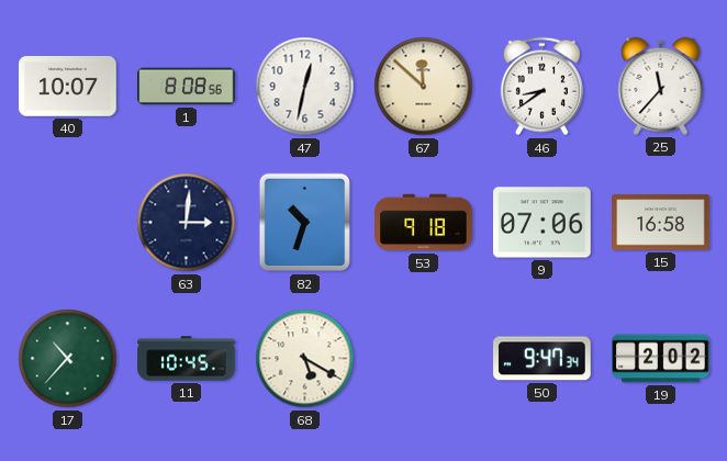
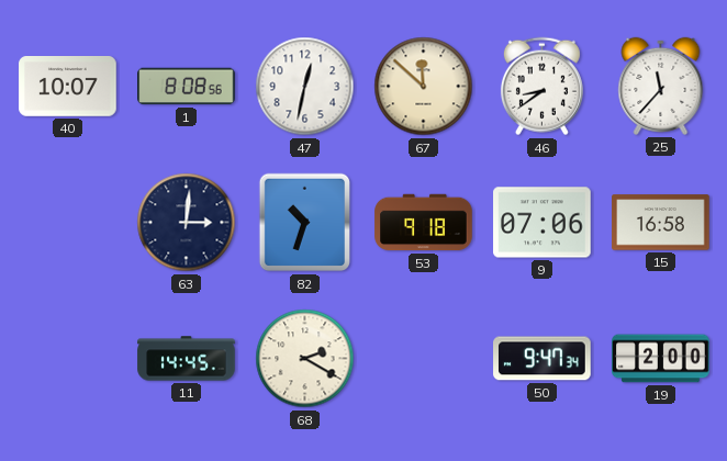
17: 10:37 -> none (68, 359)
11: 10:45 -> 14:45 (187, 359)
68: 5:20 -> 2:20 (305, 359)
19: 2:02 -> 2:00 (661, 359)
